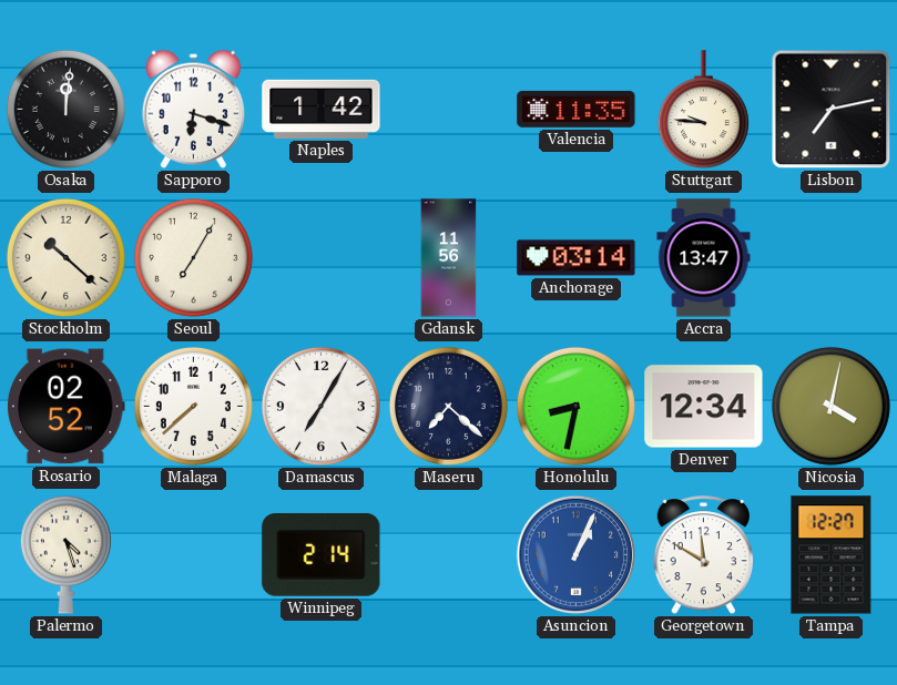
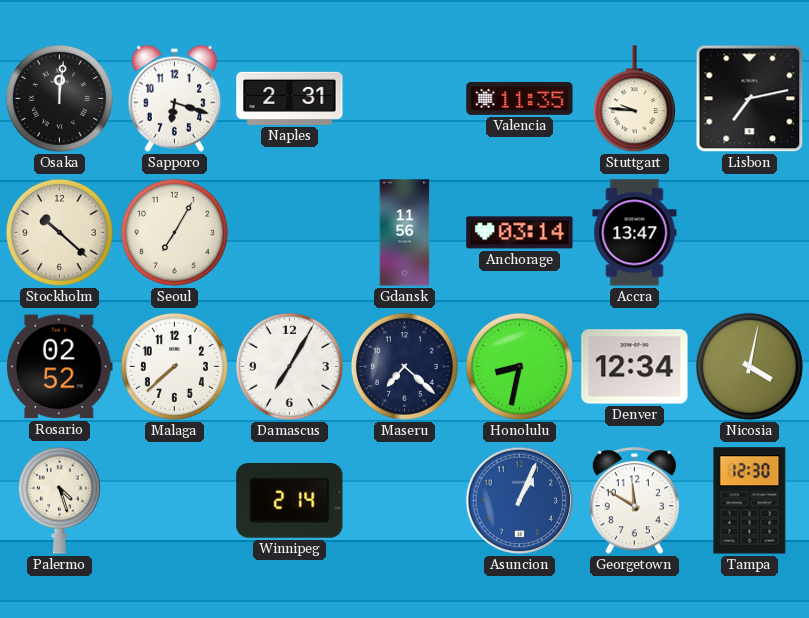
Naples: 1:42 -> 2:31 (290, 98)
Tampa: 12:27 -> 12:30 (750, 501)
